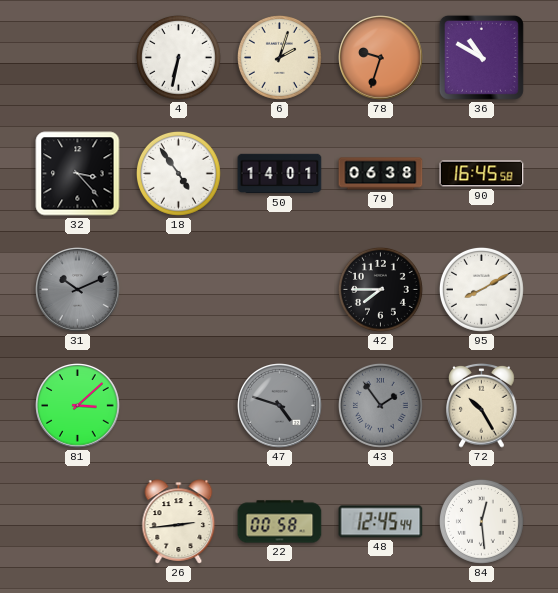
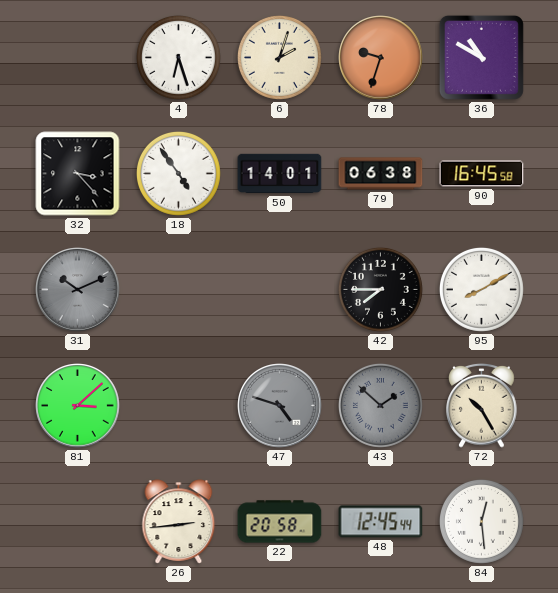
4: 6:32 -> 6:27 (178, 57)
43: 1:54 -> 1:52 (380, 405)
22: 00:58 -> 20:58 (280, 522)
